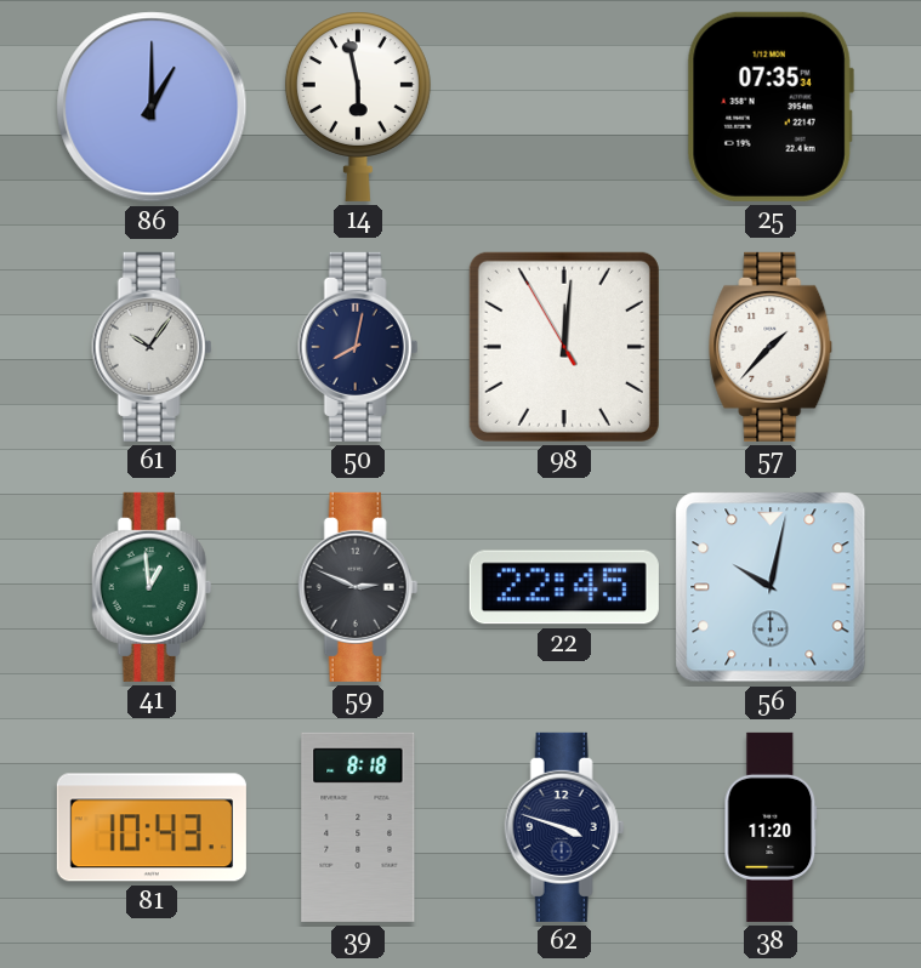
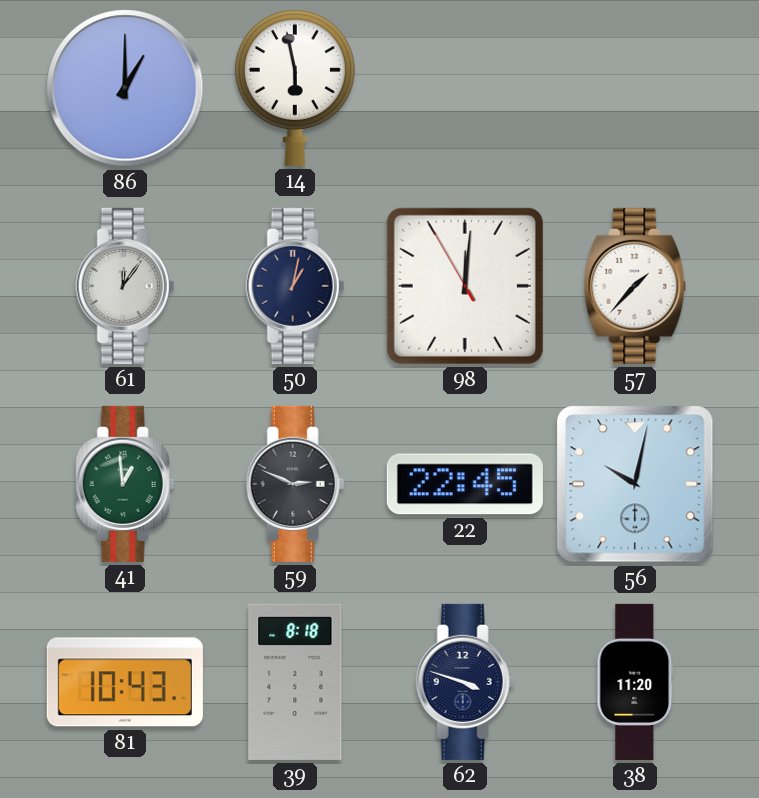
25: 07:35 -> none (771, 107)
61: 10:06 -> 12:06 (125, 286)
50: 8:02 -> 1:02 (295, 286)
